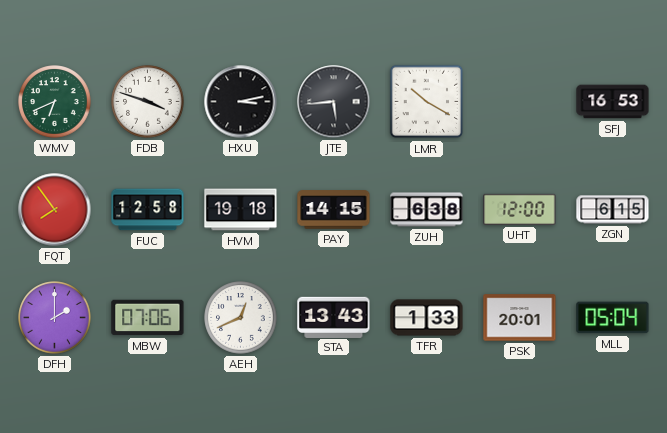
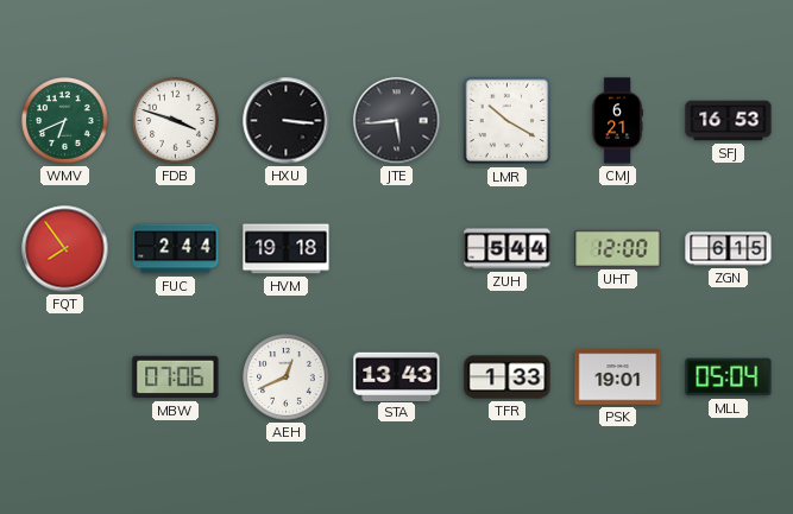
HXU: 3:13 -> 3:16 (287, 121)
CMJ: none -> 6:21 (617, 121)
FUC: 12:58 -> 2:44 (176, 249)
PAY: 14:15 -> none (334, 210)
ZUH: 6:38 -> 5:44 (508, 249)
DFH: 2:00 -> none (55, 318)
PSK: 20:01 -> 19:01 (618, 377)
